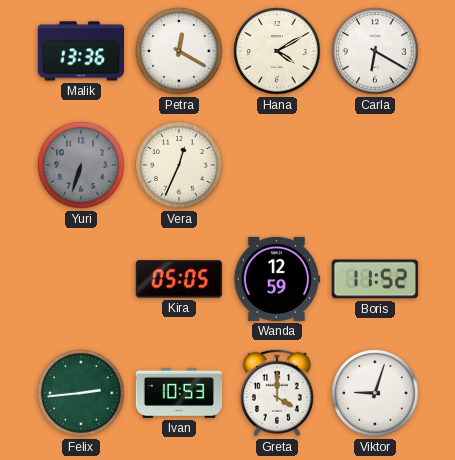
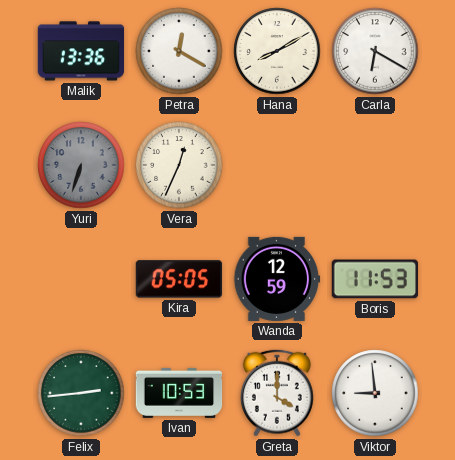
Hana: 4:10 -> 8:10 (277, 51)
Boris: 11:52 -> 11:53 (374, 279)
Viktor: 9:03 -> 8:59 (375, 393)
